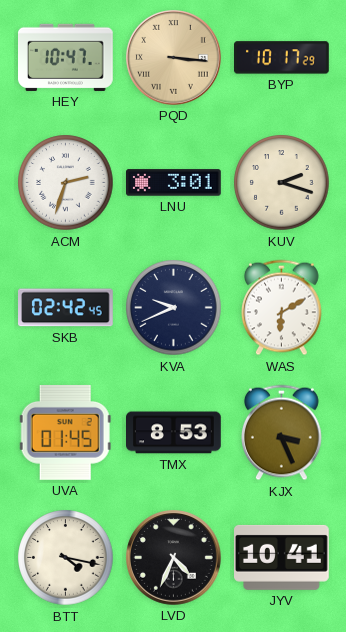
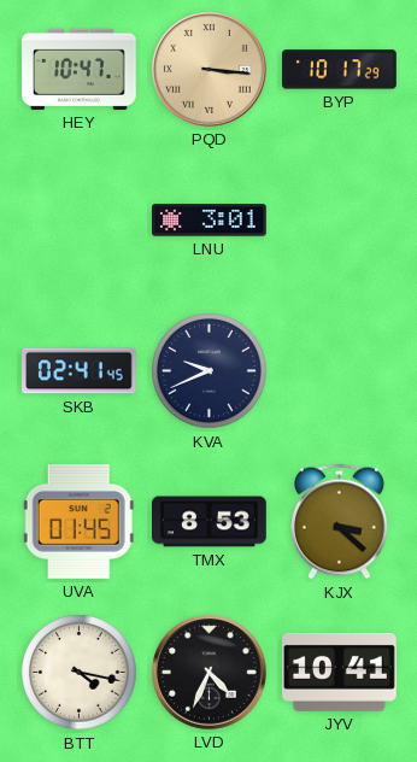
ACM: 2:33 -> none (66, 183)
KUV: 2:18 -> none (282, 183)
SKB: 02:42 -> 02:41 (80, 371)
WAS: 6:10 -> none (281, 308)
KJX: 3:26 -> 3:22 (339, 522)
